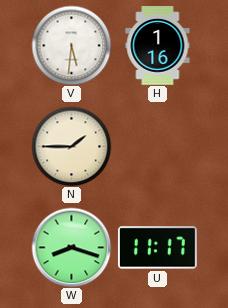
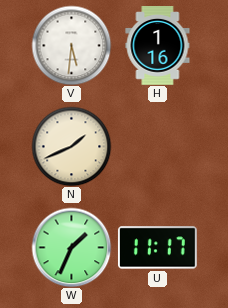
N: 1:45 -> 1:41 (71, 146)
W: 8:18 -> 1:34 (71, 247)
